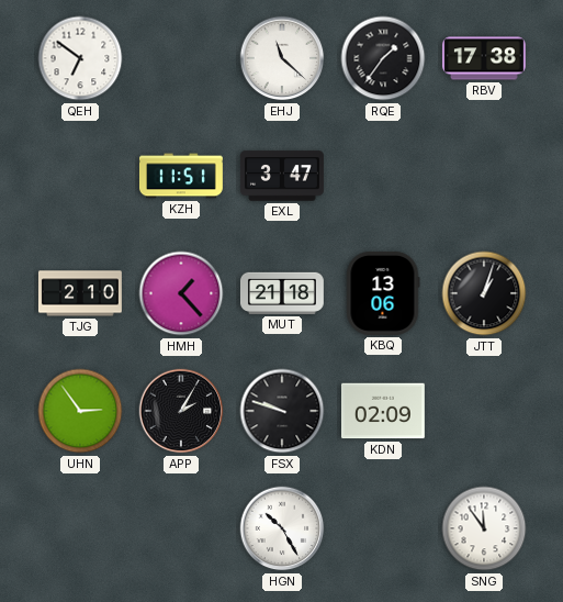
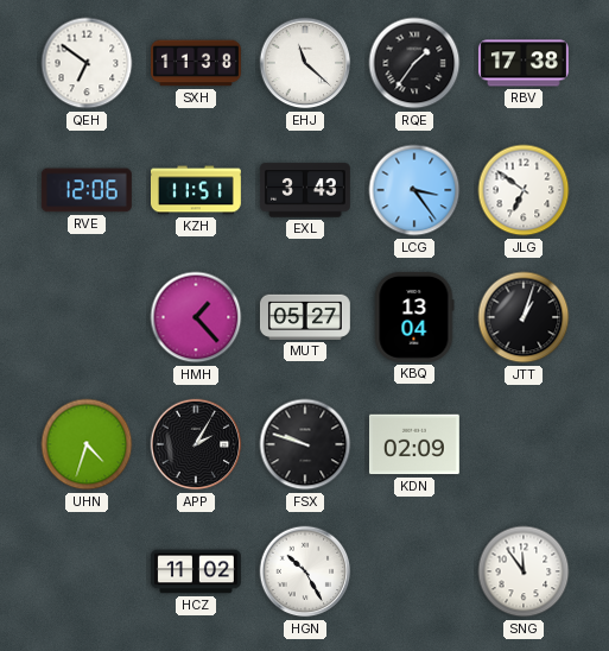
SXH: none -> 11:38 (197, 63)
RVE: none -> 12:06 (87, 190)
EXL: 3:47 -> 3:43 (305, 190)
LCG: none -> 3:24 (414, 190)
JLG: none -> 6:51 (524, 190)
TJG: 2:10 -> none (80, 293)
MUT: 21:18 -> 05:27 (305, 317)
KBQ: 13:06 -> 13:04 (414, 317)
UHN: 2:54 -> 4:33 (87, 444)
HCZ: none -> 11:02 (196, 571)
